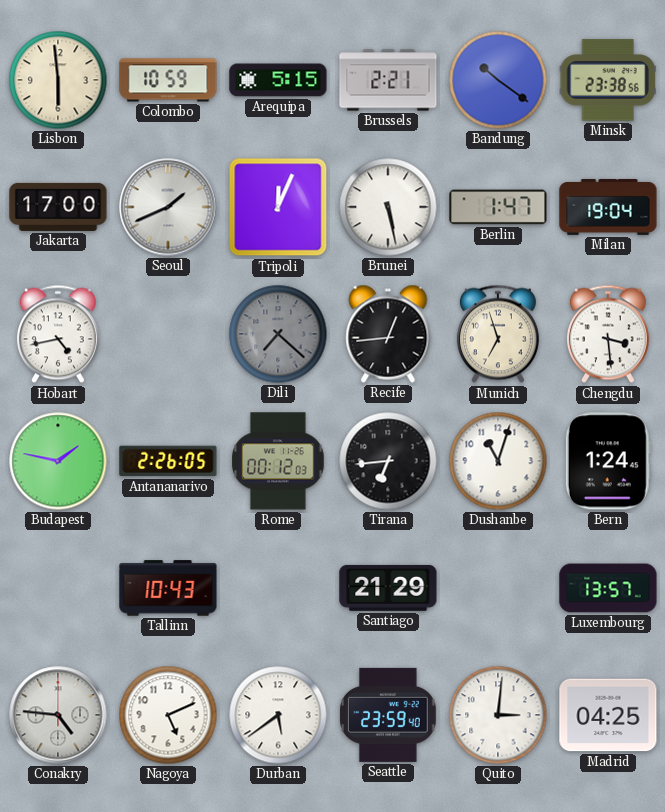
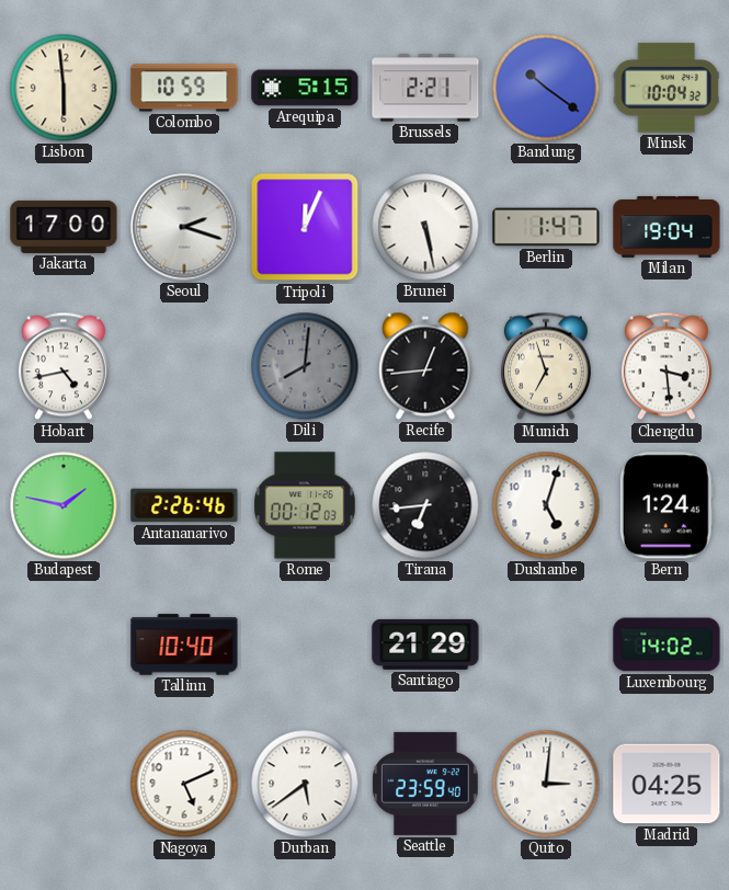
Minsk: 23:38 -> 10:04 (667, 88)
Seoul: 1:41 -> 2:18 (184, 227)
Dili: 7:22 -> 8:01 (305, 366)
Antananarivo: 2:26:05 -> 2:26:46 (184, 505)
Dushanbe: 11:03 -> 5:03 (546, 505)
Tallinn: 10:43 -> 10:40 (184, 644)
Luxembourg: 13:57 -> 14:02 (667, 644)
Conakry: 4:46 -> none (58, 715)
